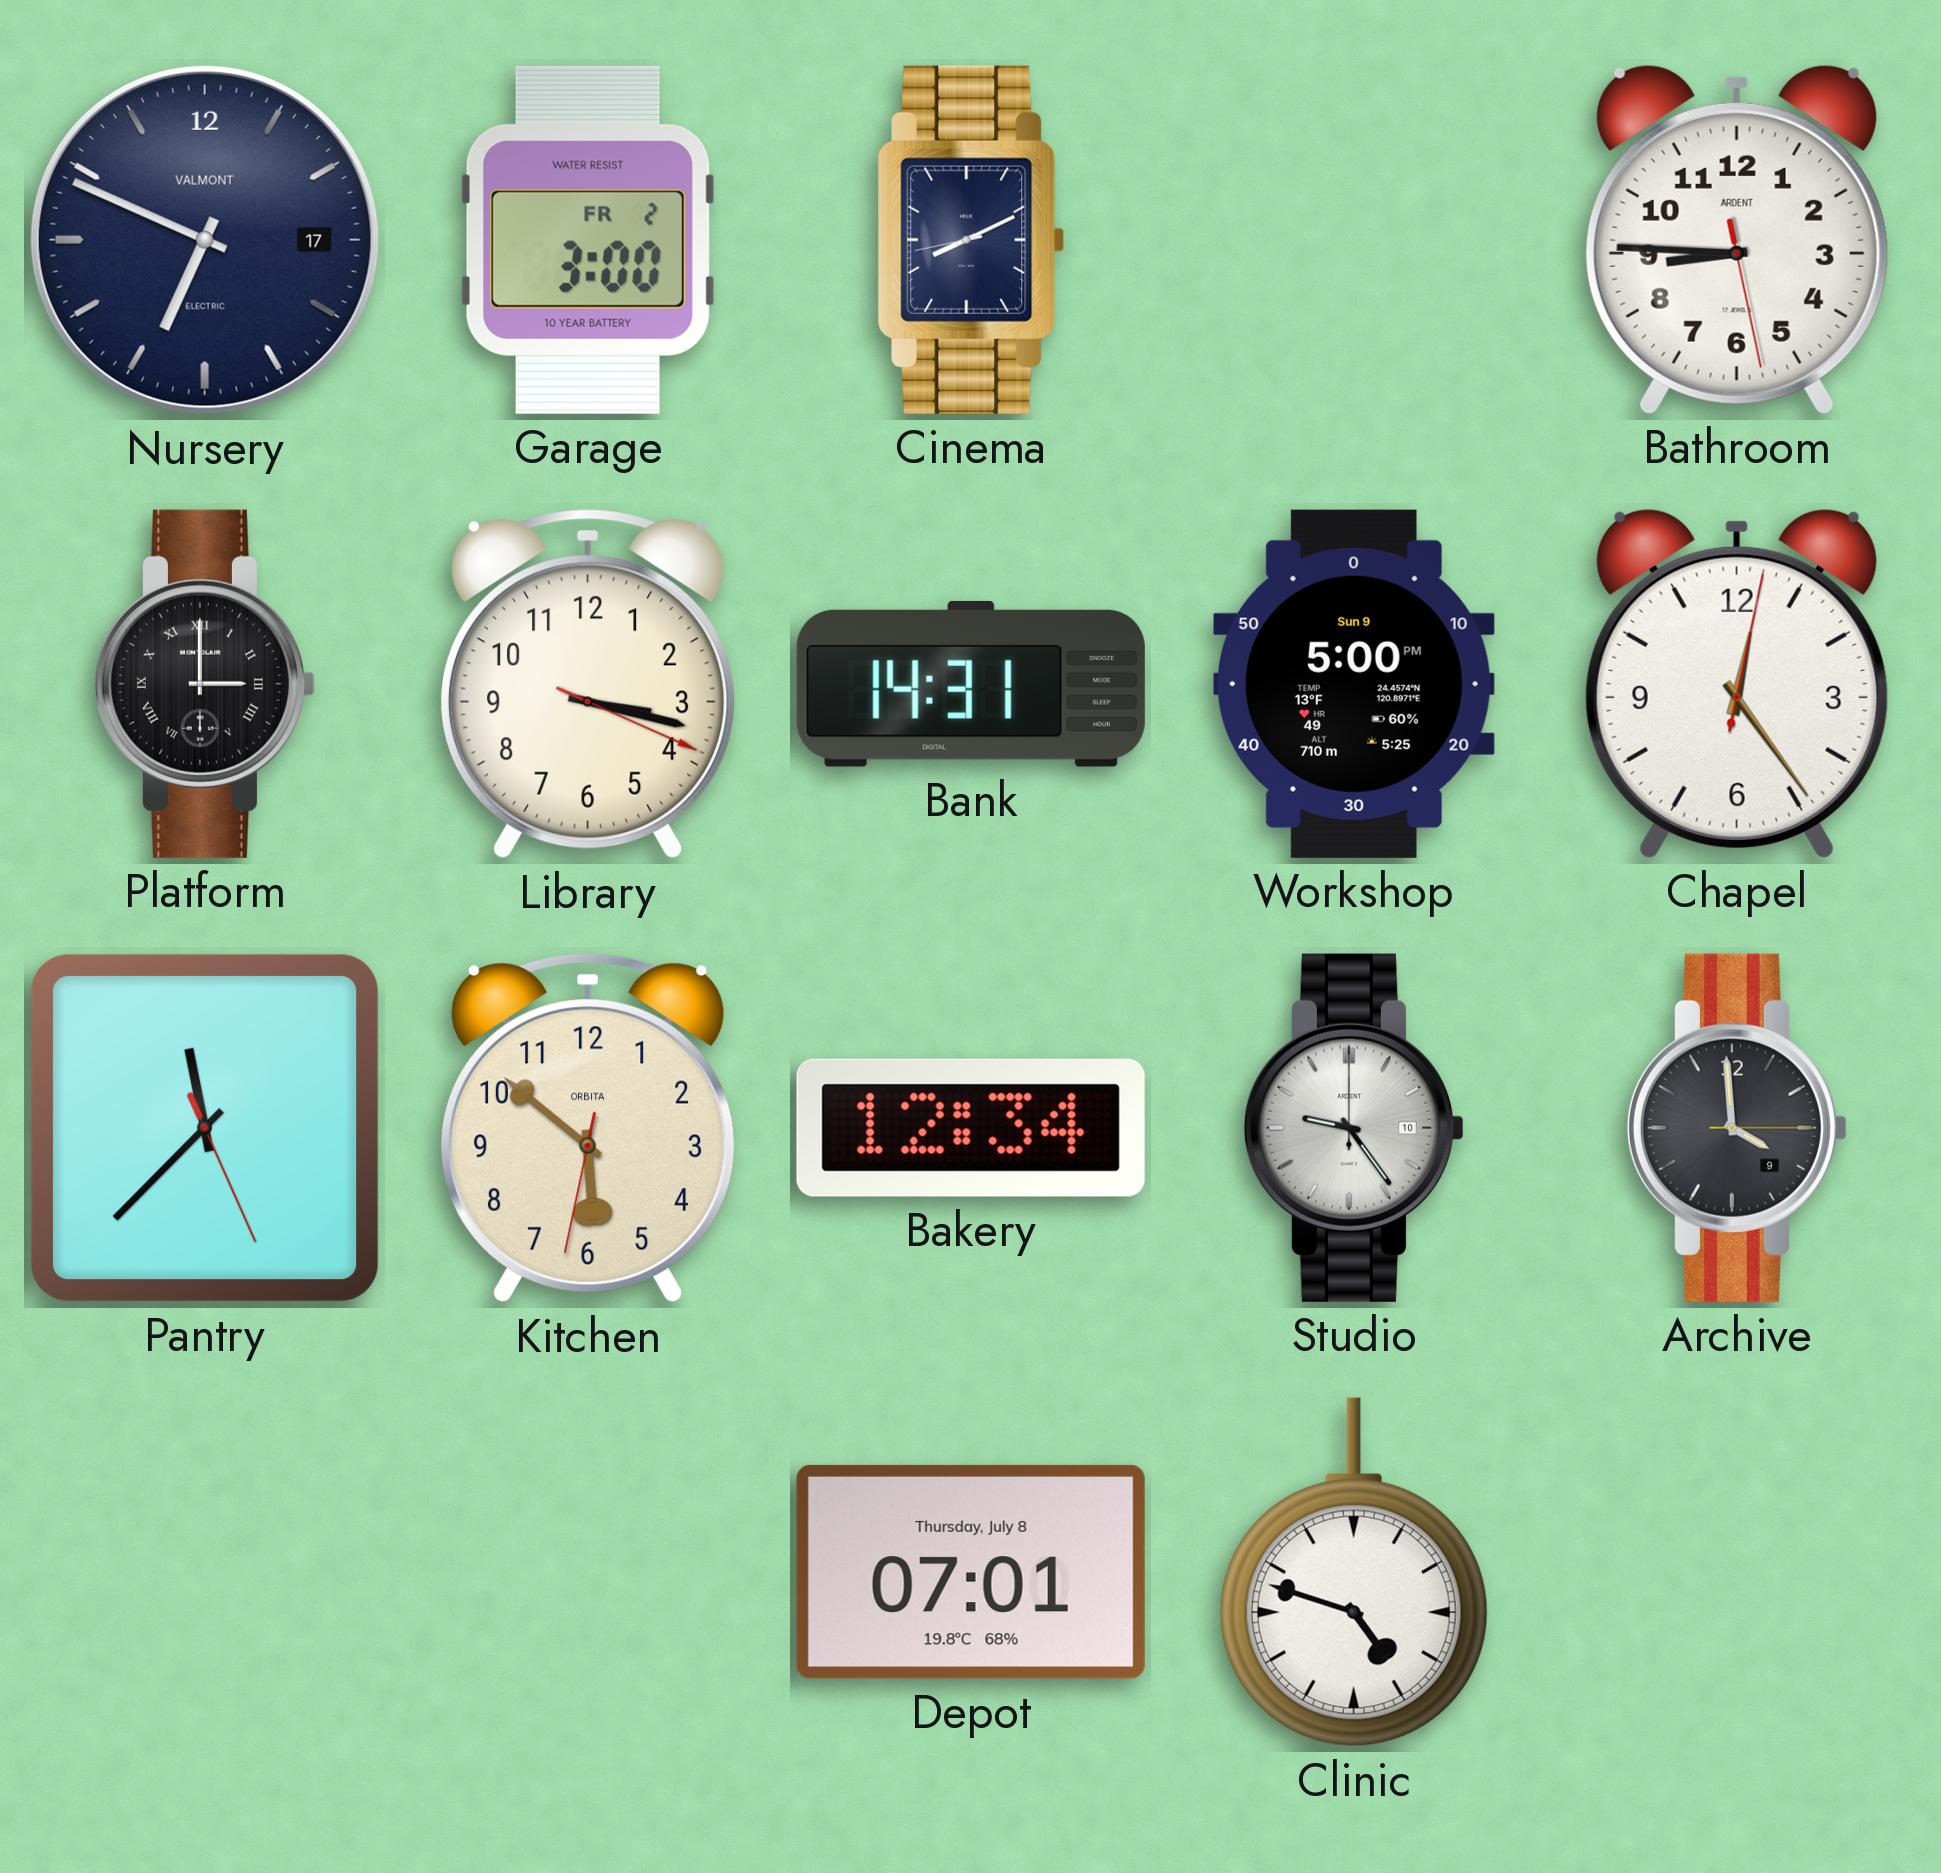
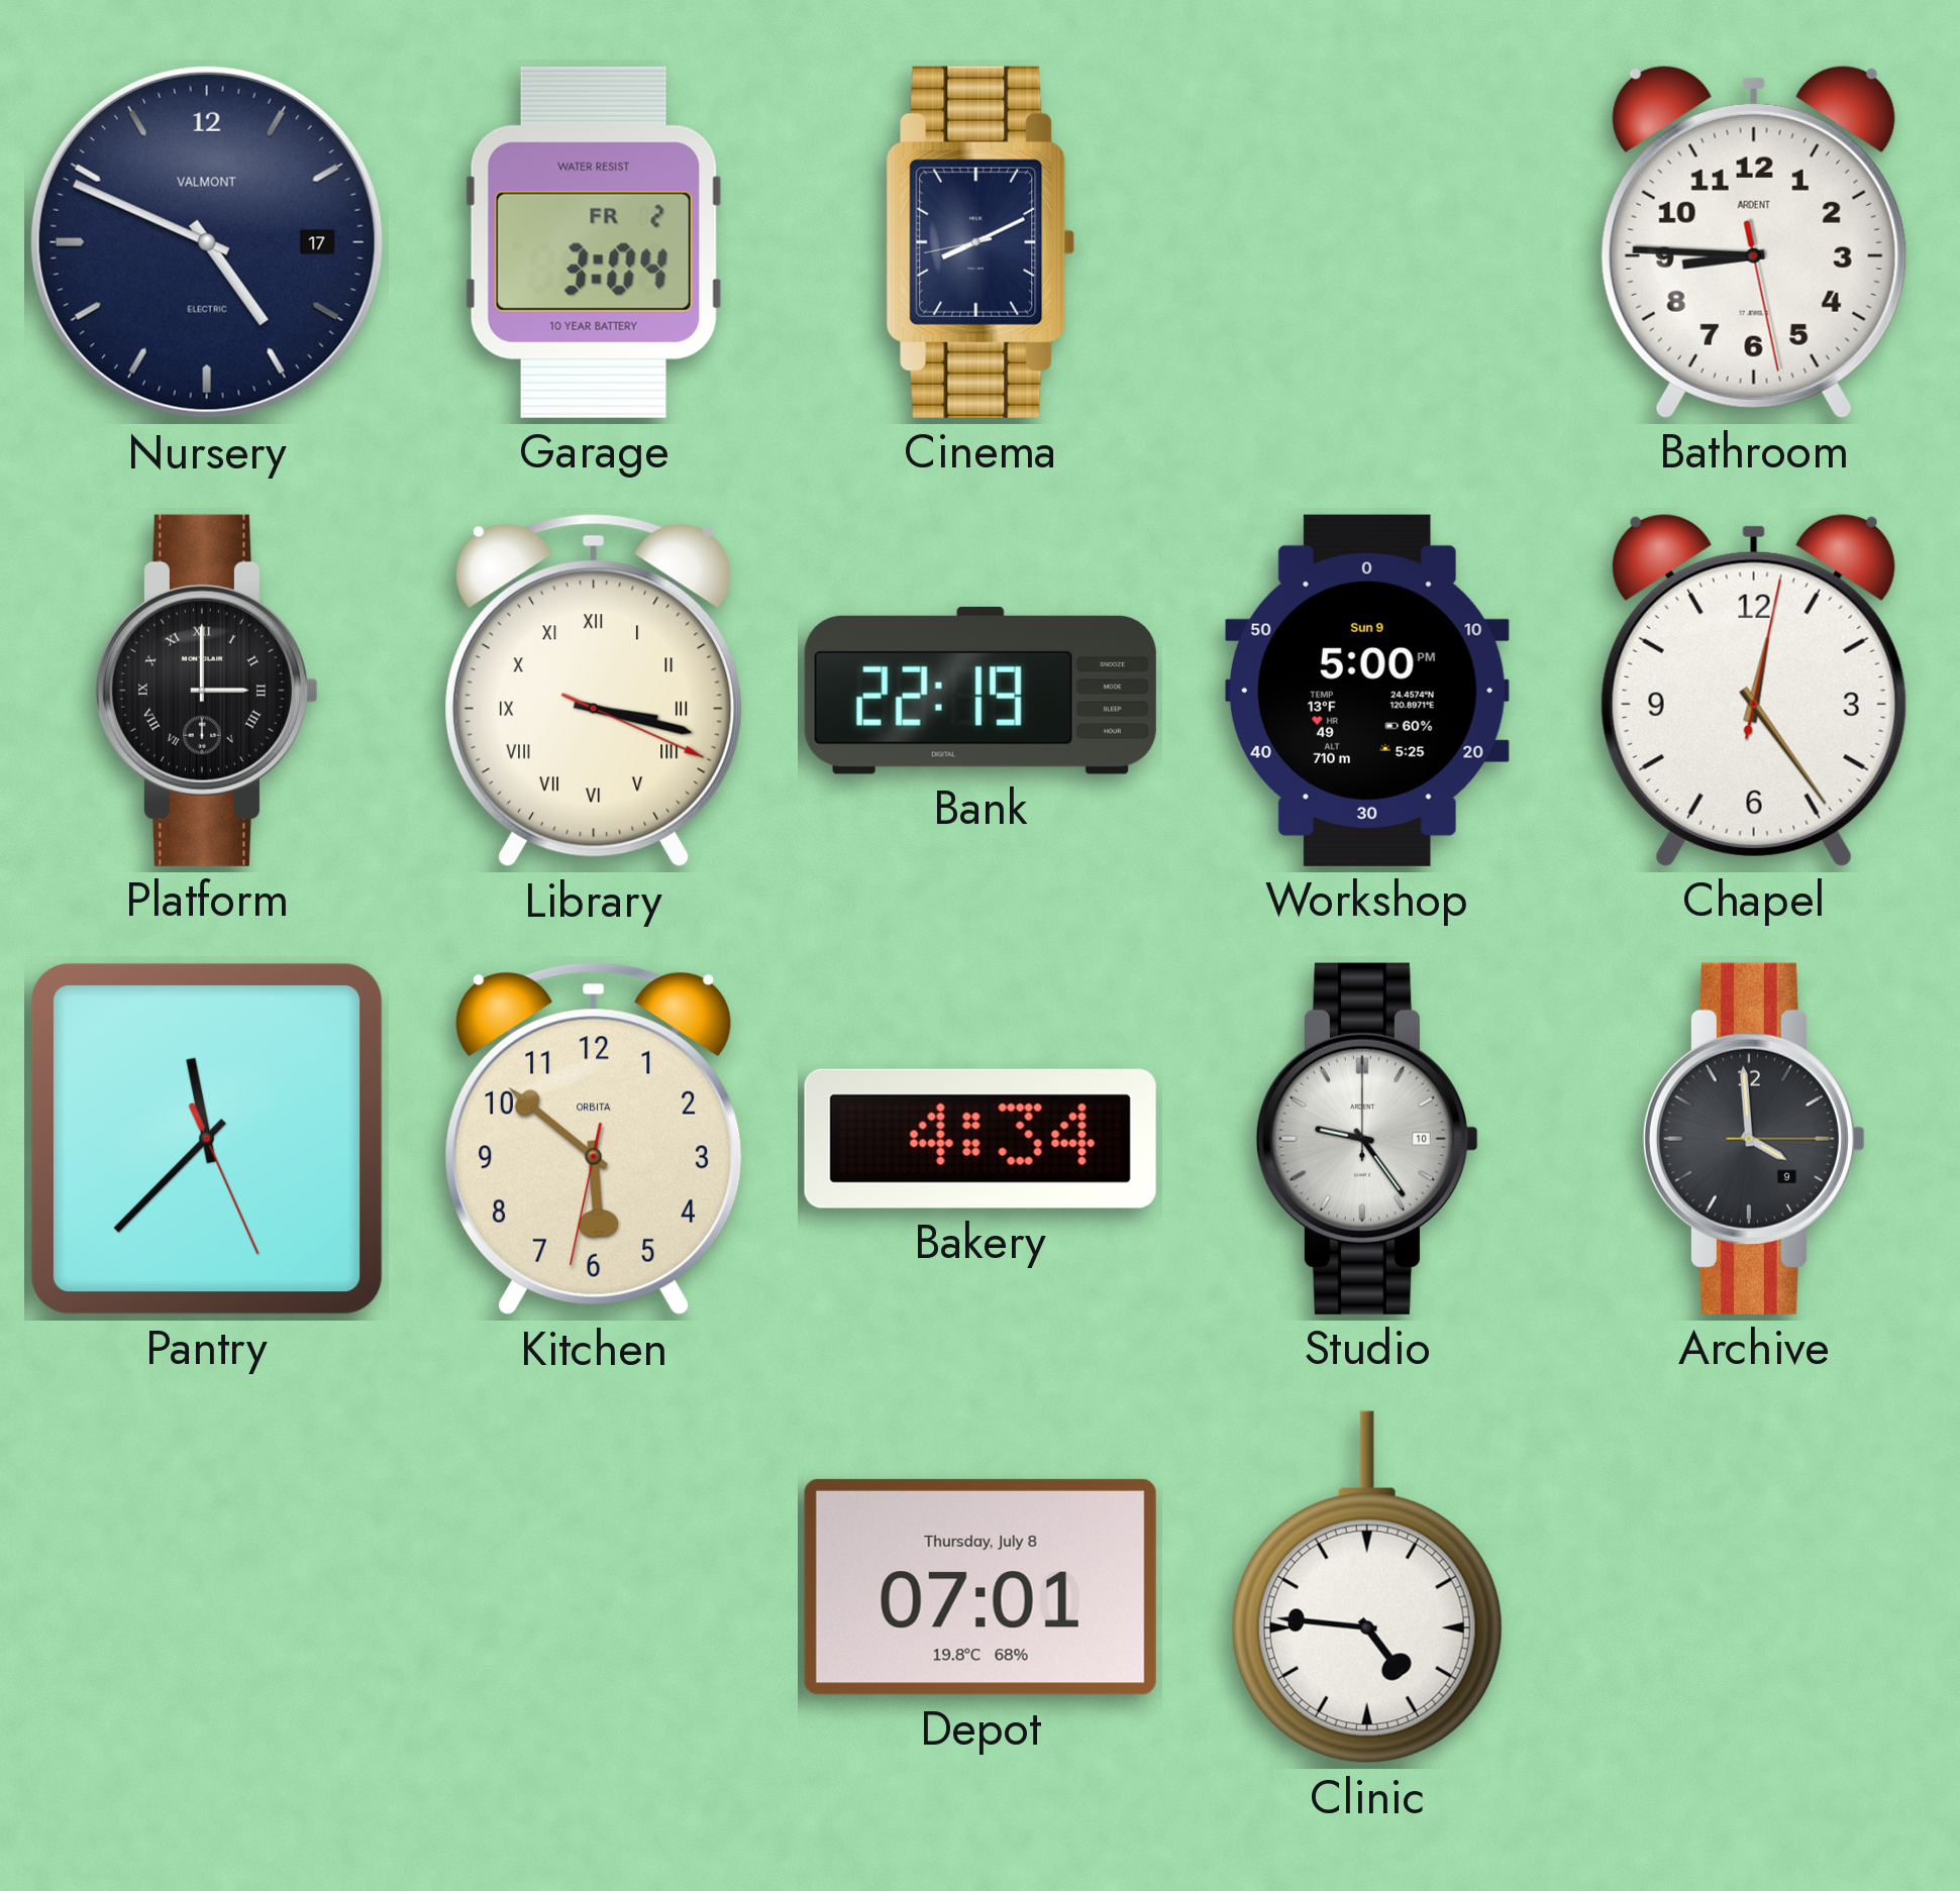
Nursery: 6:49 -> 4:49 (207, 242)
Garage: 3:00 -> 3:04 (594, 242)
Library numerals: Arabic -> Roman (594, 691)
Bank: 14:31 -> 22:19 (981, 691)
Bakery: 12:34 -> 4:34 (981, 1139)
Clinic: 4:48 -> 4:46 (1367, 1587)
